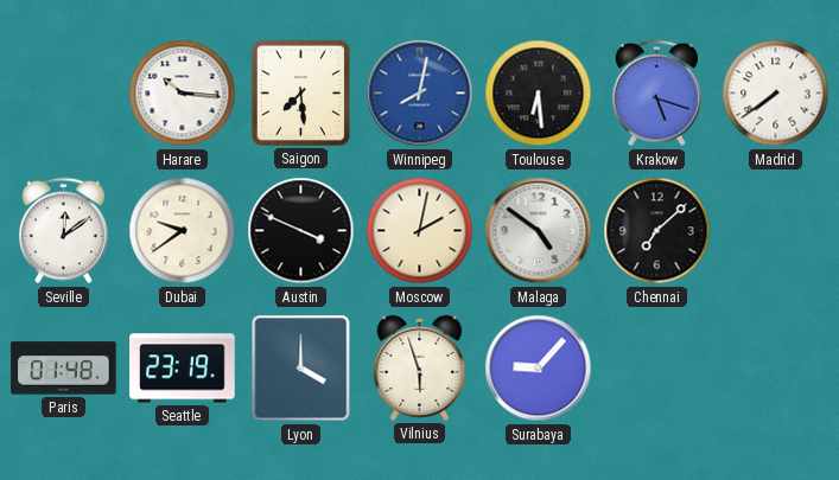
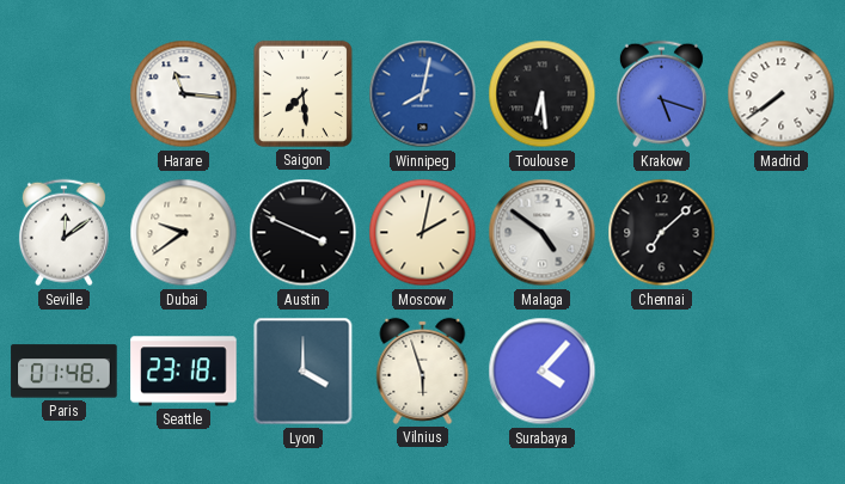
Harare: 10:16 -> 11:16 (184, 94)
Seattle: 23:19 -> 23:18 (184, 372)
Surabaya: 9:07 -> 4:07 (543, 372)
